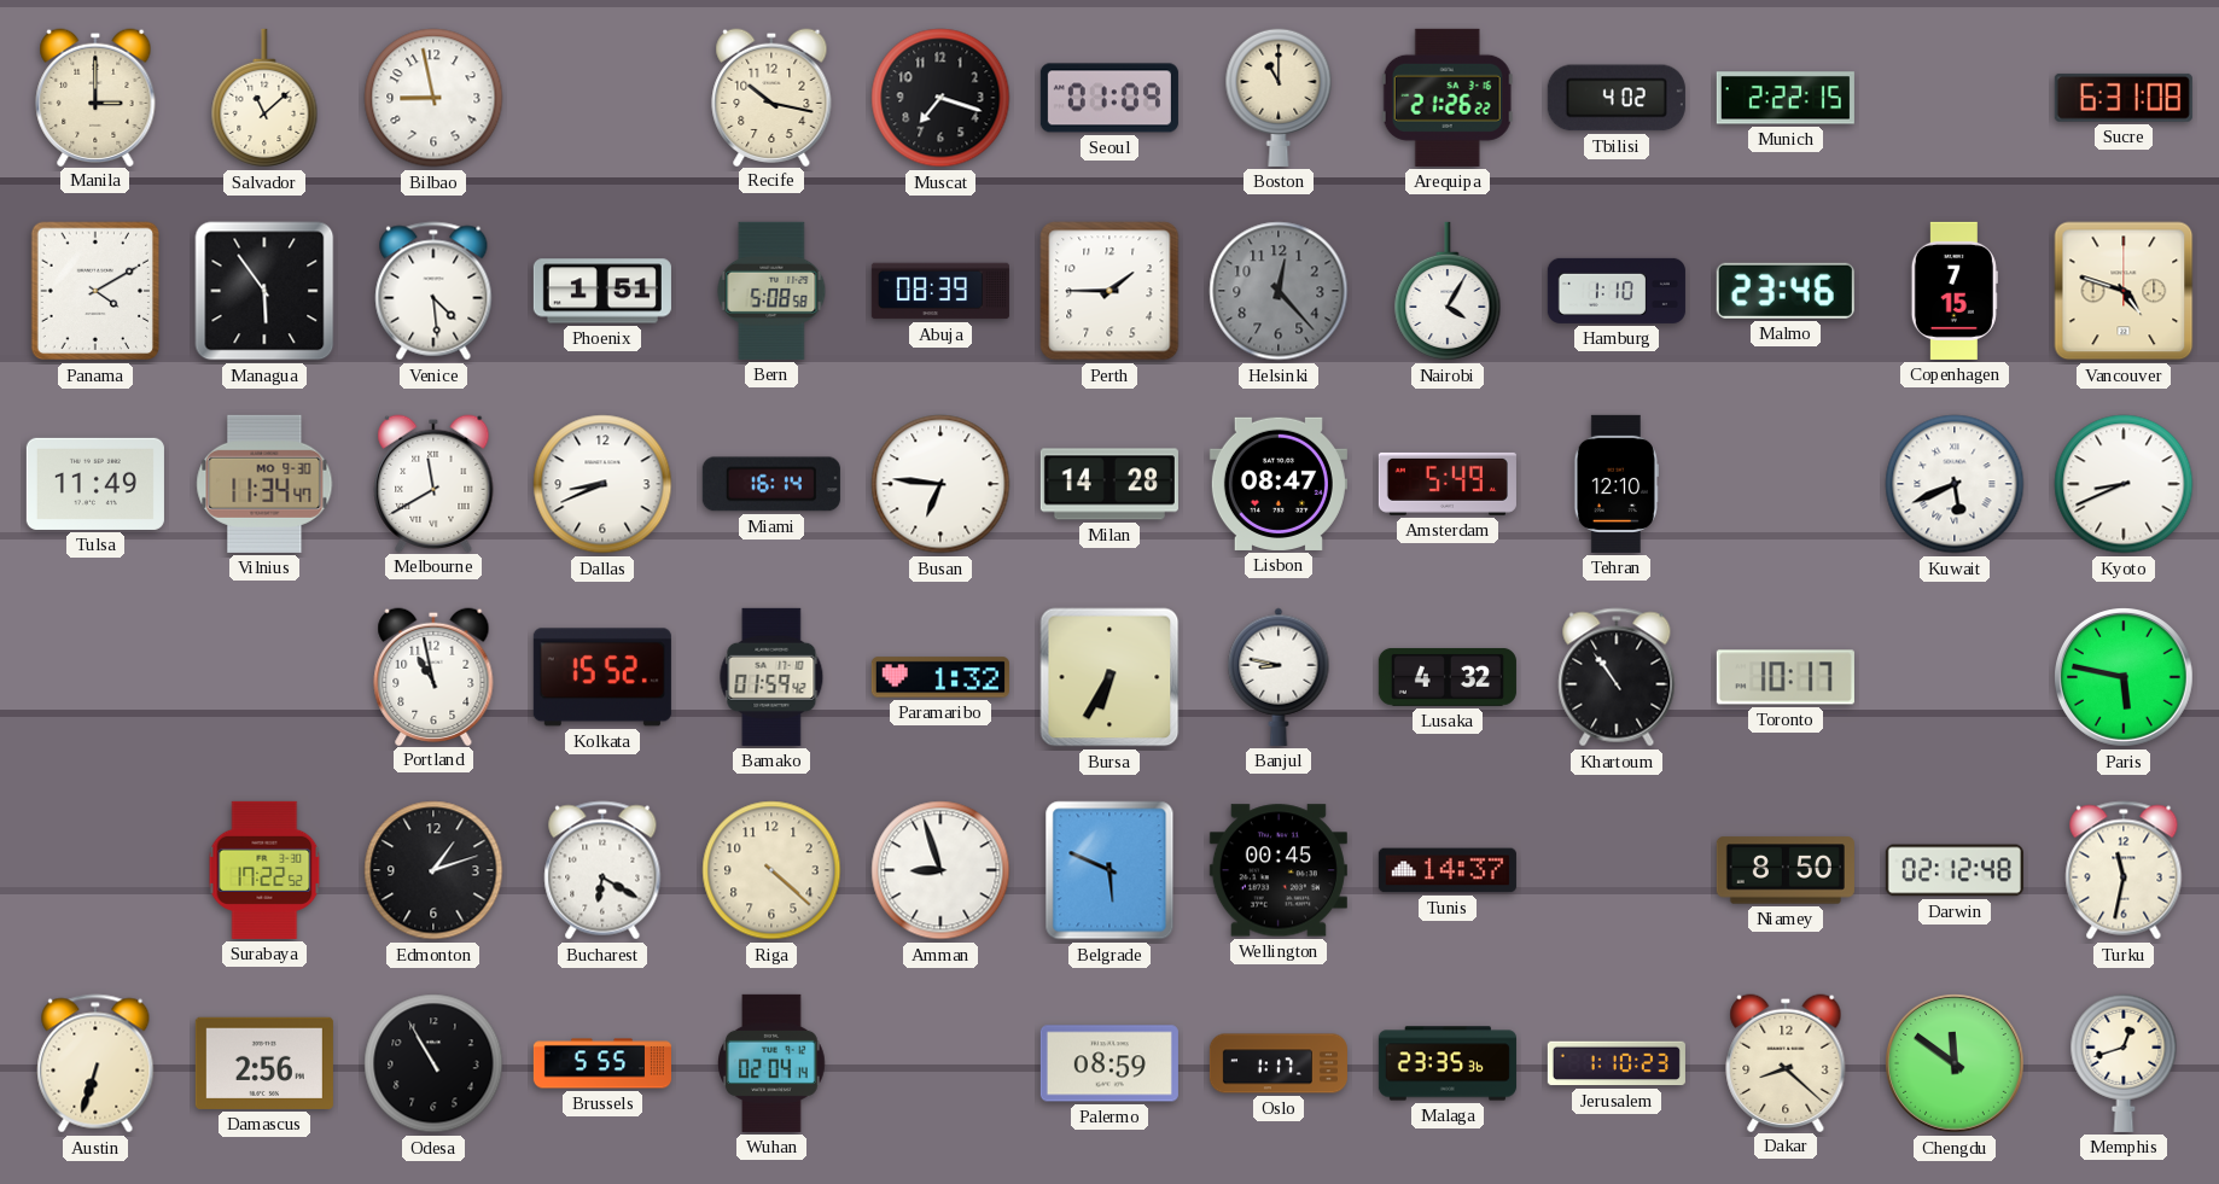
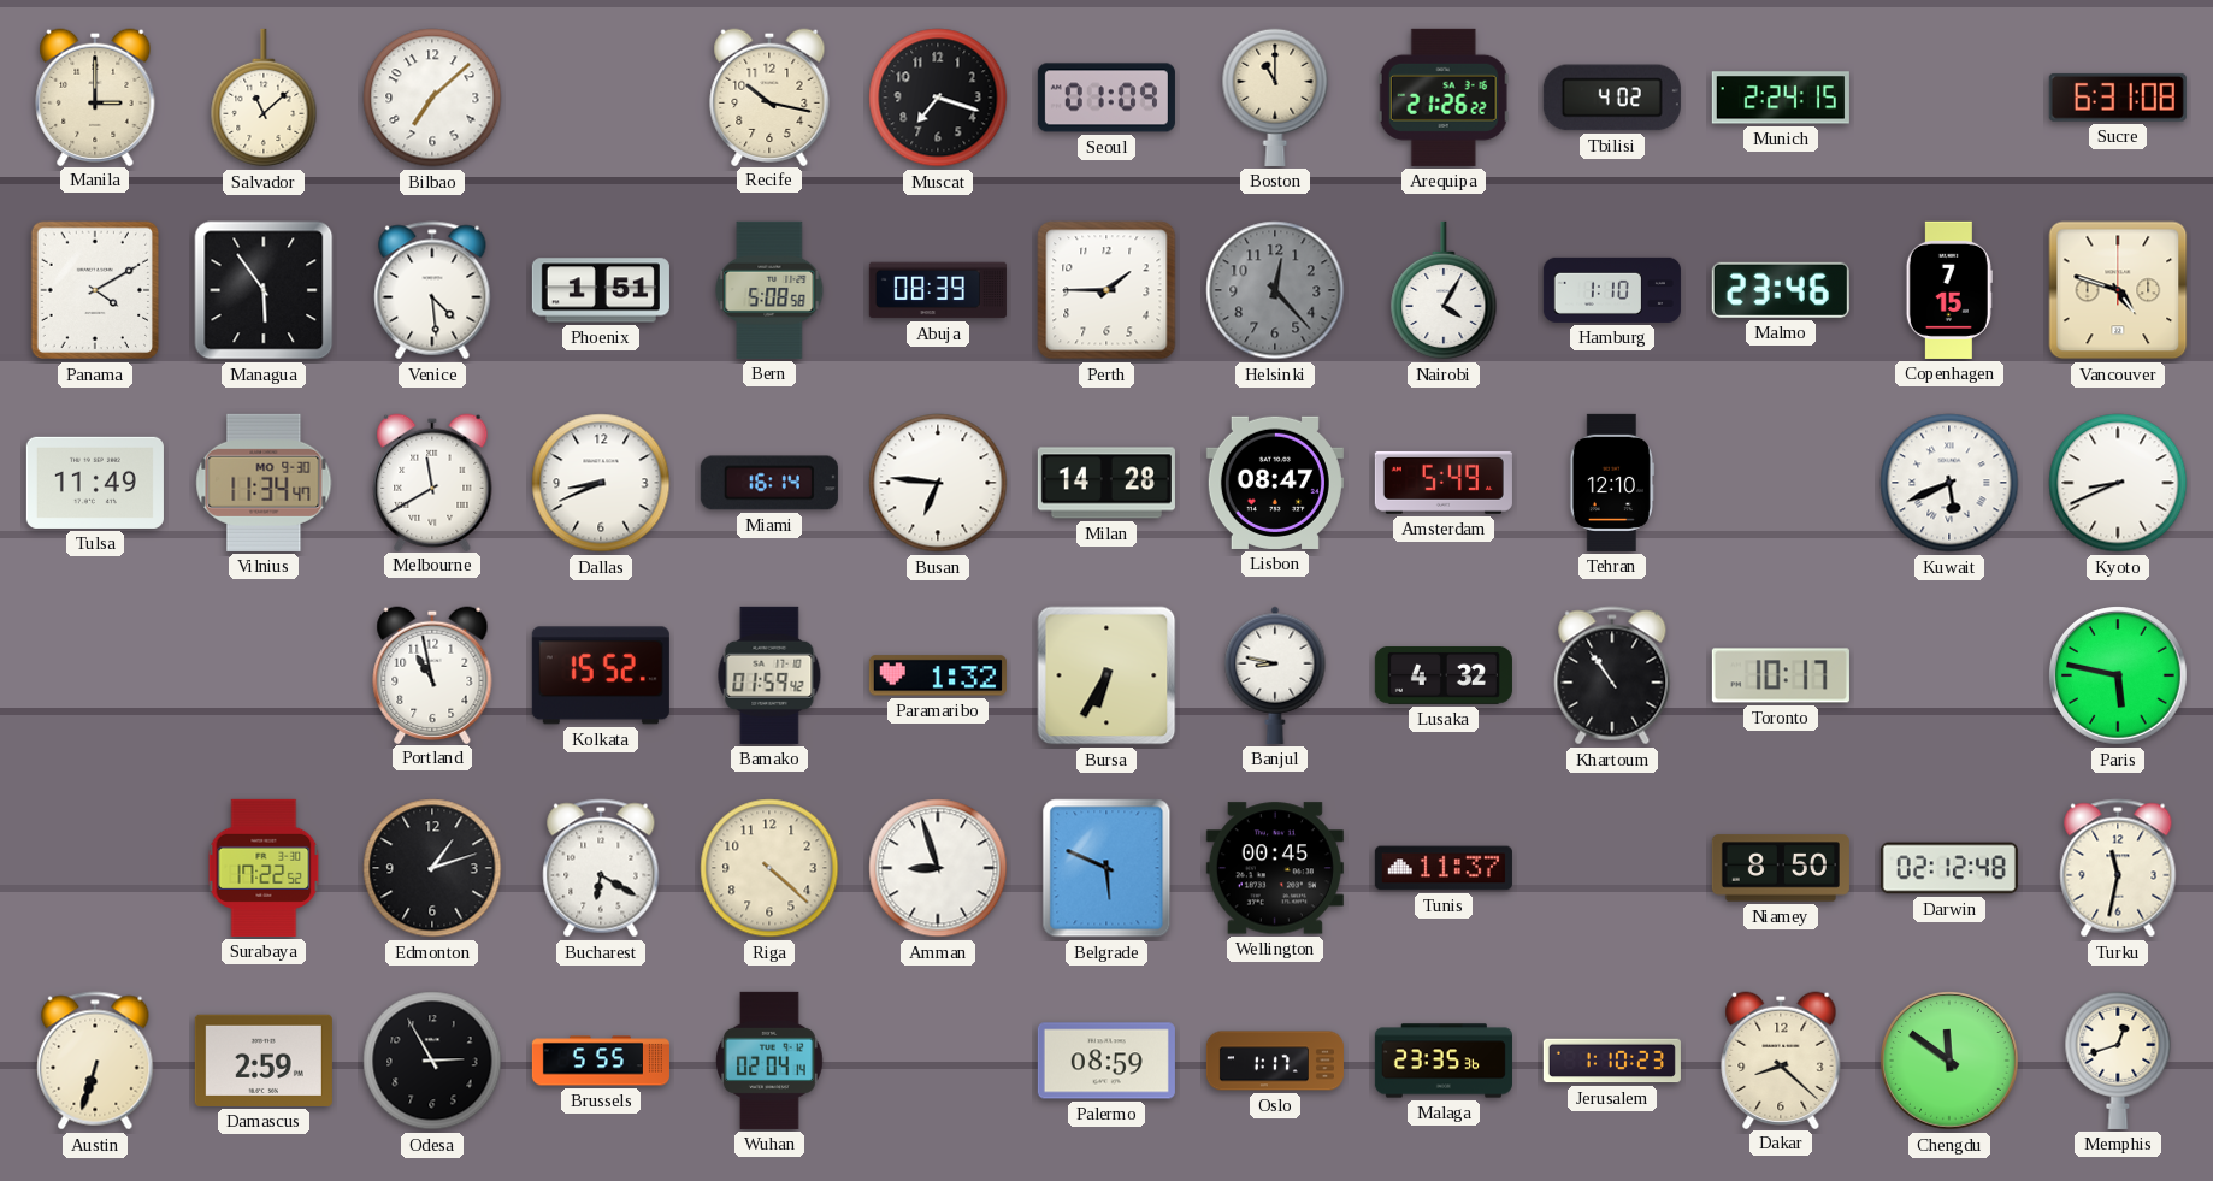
Bilbao: 8:58 -> 7:08 (432, 98)
Munich: 2:22 -> 2:24 (1781, 98)
Tunis: 14:37 -> 11:37 (1444, 868)
Damascus: 2:56 -> 2:59 (264, 1061)
Odesa: 10:55 -> 2:55 (432, 1061)
